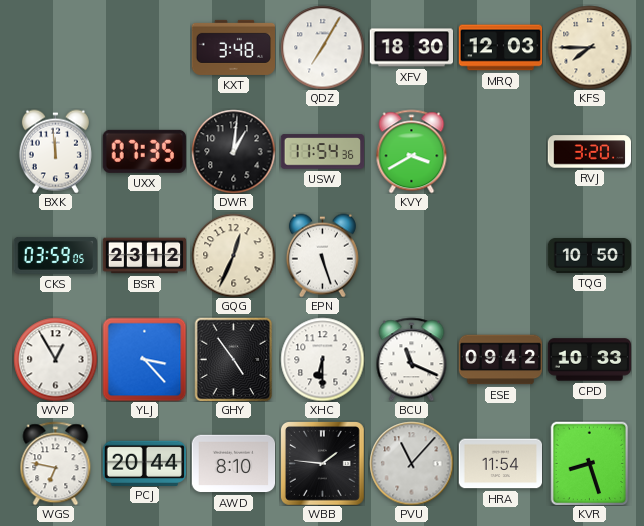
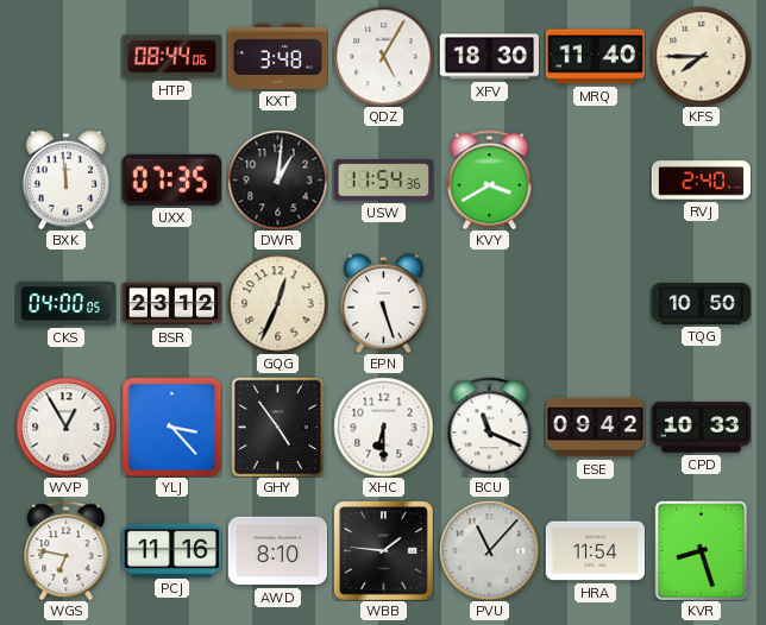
HTP: none -> 08:44 (171, 57)
QDZ: 7:05 -> 5:05 (383, 56)
MRQ: 12:03 -> 11:40 (595, 57)
RVJ: 3:20 -> 2:40 (701, 181)
CKS: 03:59 -> 04:00 (65, 303)
PCJ: 20:44 -> 11:16 (171, 550)
